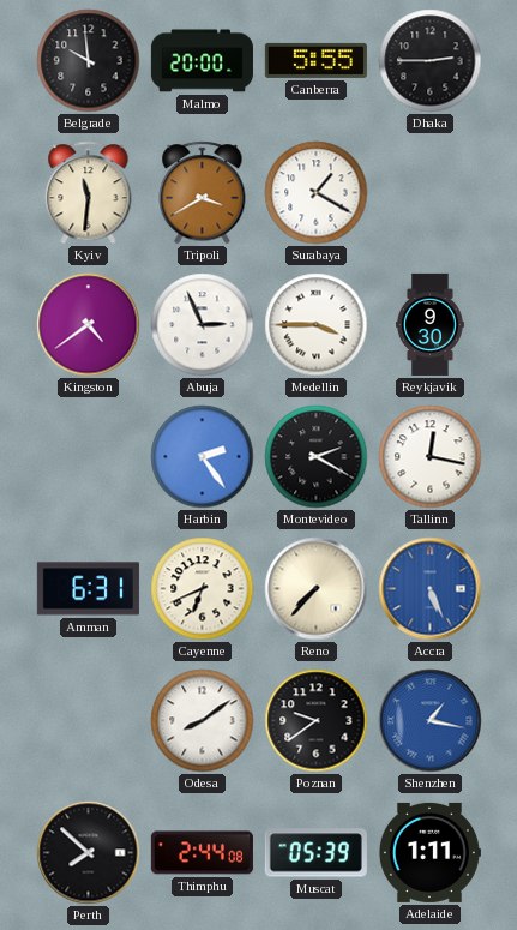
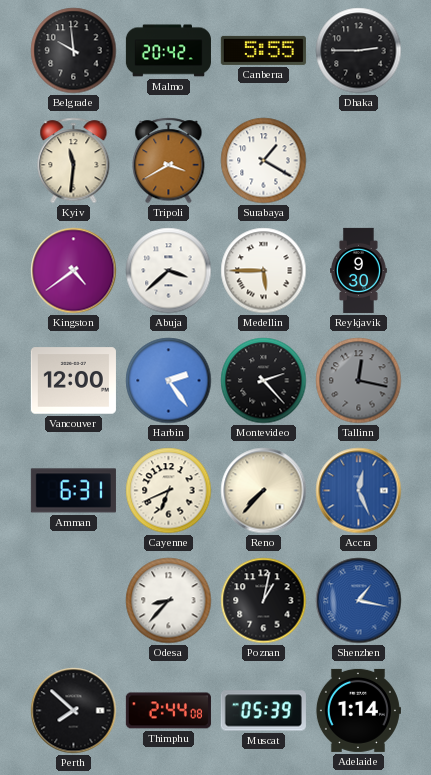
Malmo: 20:00 -> 20:42 (168, 51)
Abuja: 2:56 -> 3:38 (169, 271)
Medellin: 3:45 -> 5:45 (264, 271)
Vancouver: none -> 12:00 (73, 381)
Montevideo: 2:20 -> 2:23 (264, 381)
Tallinn dial: white -> grey (359, 381)
Accra: 5:26 -> 12:26 (359, 491)
Odesa: 8:09 -> 8:37 (169, 601)
Poznan: 9:39 -> 1:02 (264, 601)
Adelaide: 1:11 -> 1:14 (358, 710)
